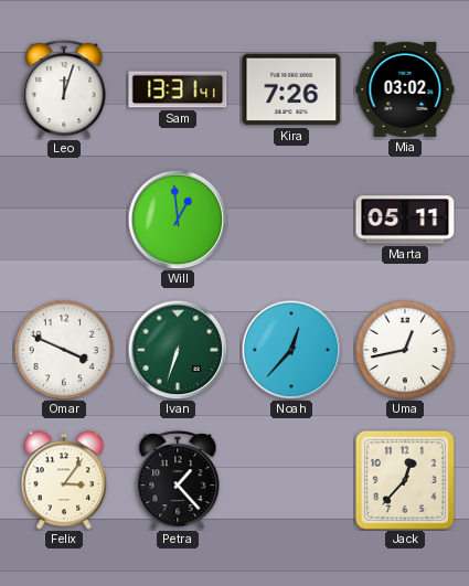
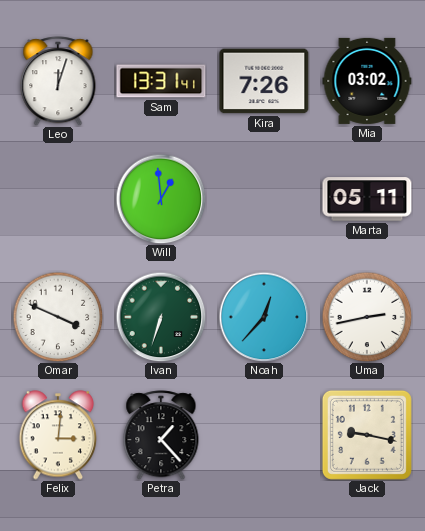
Uma: 12:43 -> 2:43 (367, 317)
Felix: 3:06 -> 3:01 (58, 435)
Jack: 12:37 -> 9:17 (367, 435)
